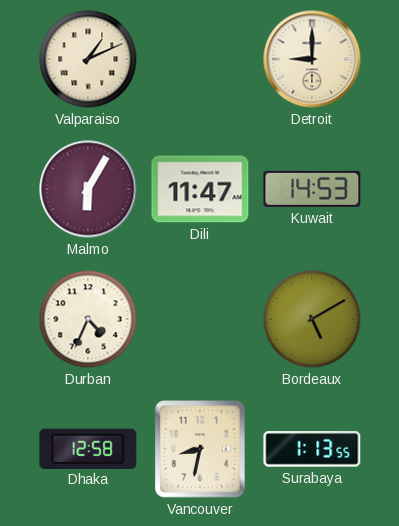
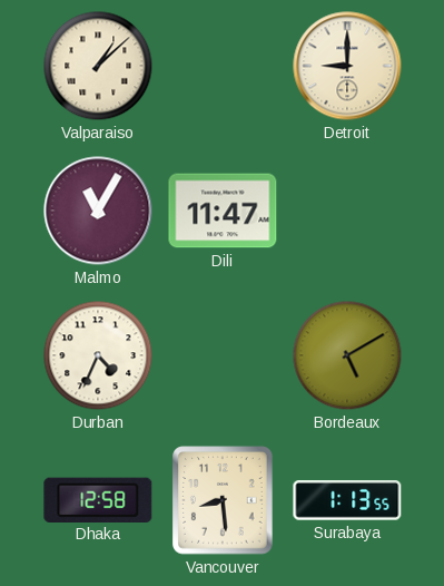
Valparaiso: 1:11 -> 1:08 (98, 66)
Malmo: 6:05 -> 11:05 (98, 211)
Kuwait: 14:53 -> none (312, 189)
Vancouver: 8:32 -> 8:29 (223, 500)
